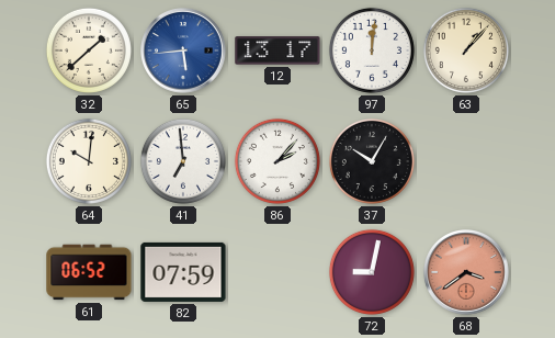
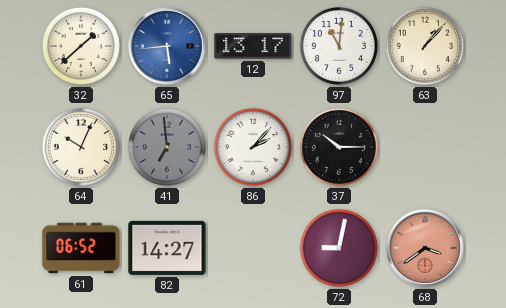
97: 12:01 -> 11:01 (339, 46)
64: 10:01 -> 10:04 (81, 147)
41 dial: white -> grey (167, 147)
37: 10:05 -> 10:15 (339, 147)
82: 07:59 -> 14:27 (167, 248)
